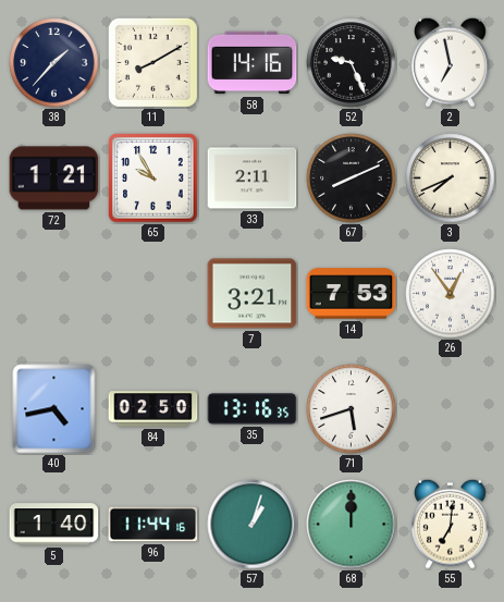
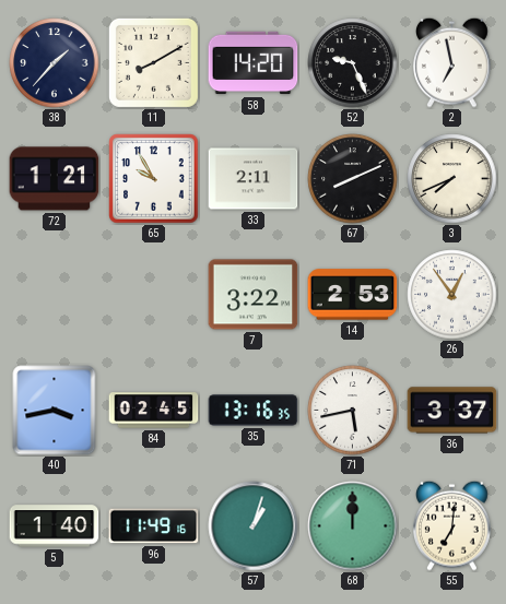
58: 14:16 -> 14:20 (254, 63)
7: 3:21 -> 3:22 (254, 295)
14: 7:53 -> 2:53 (353, 295)
40: 4:43 -> 3:43 (55, 411)
84: 02:50 -> 02:45 (154, 411)
71: 5:42 -> 5:43 (353, 411)
36: none -> 3:37 (452, 411)
96: 11:44 -> 11:49 (154, 526)
